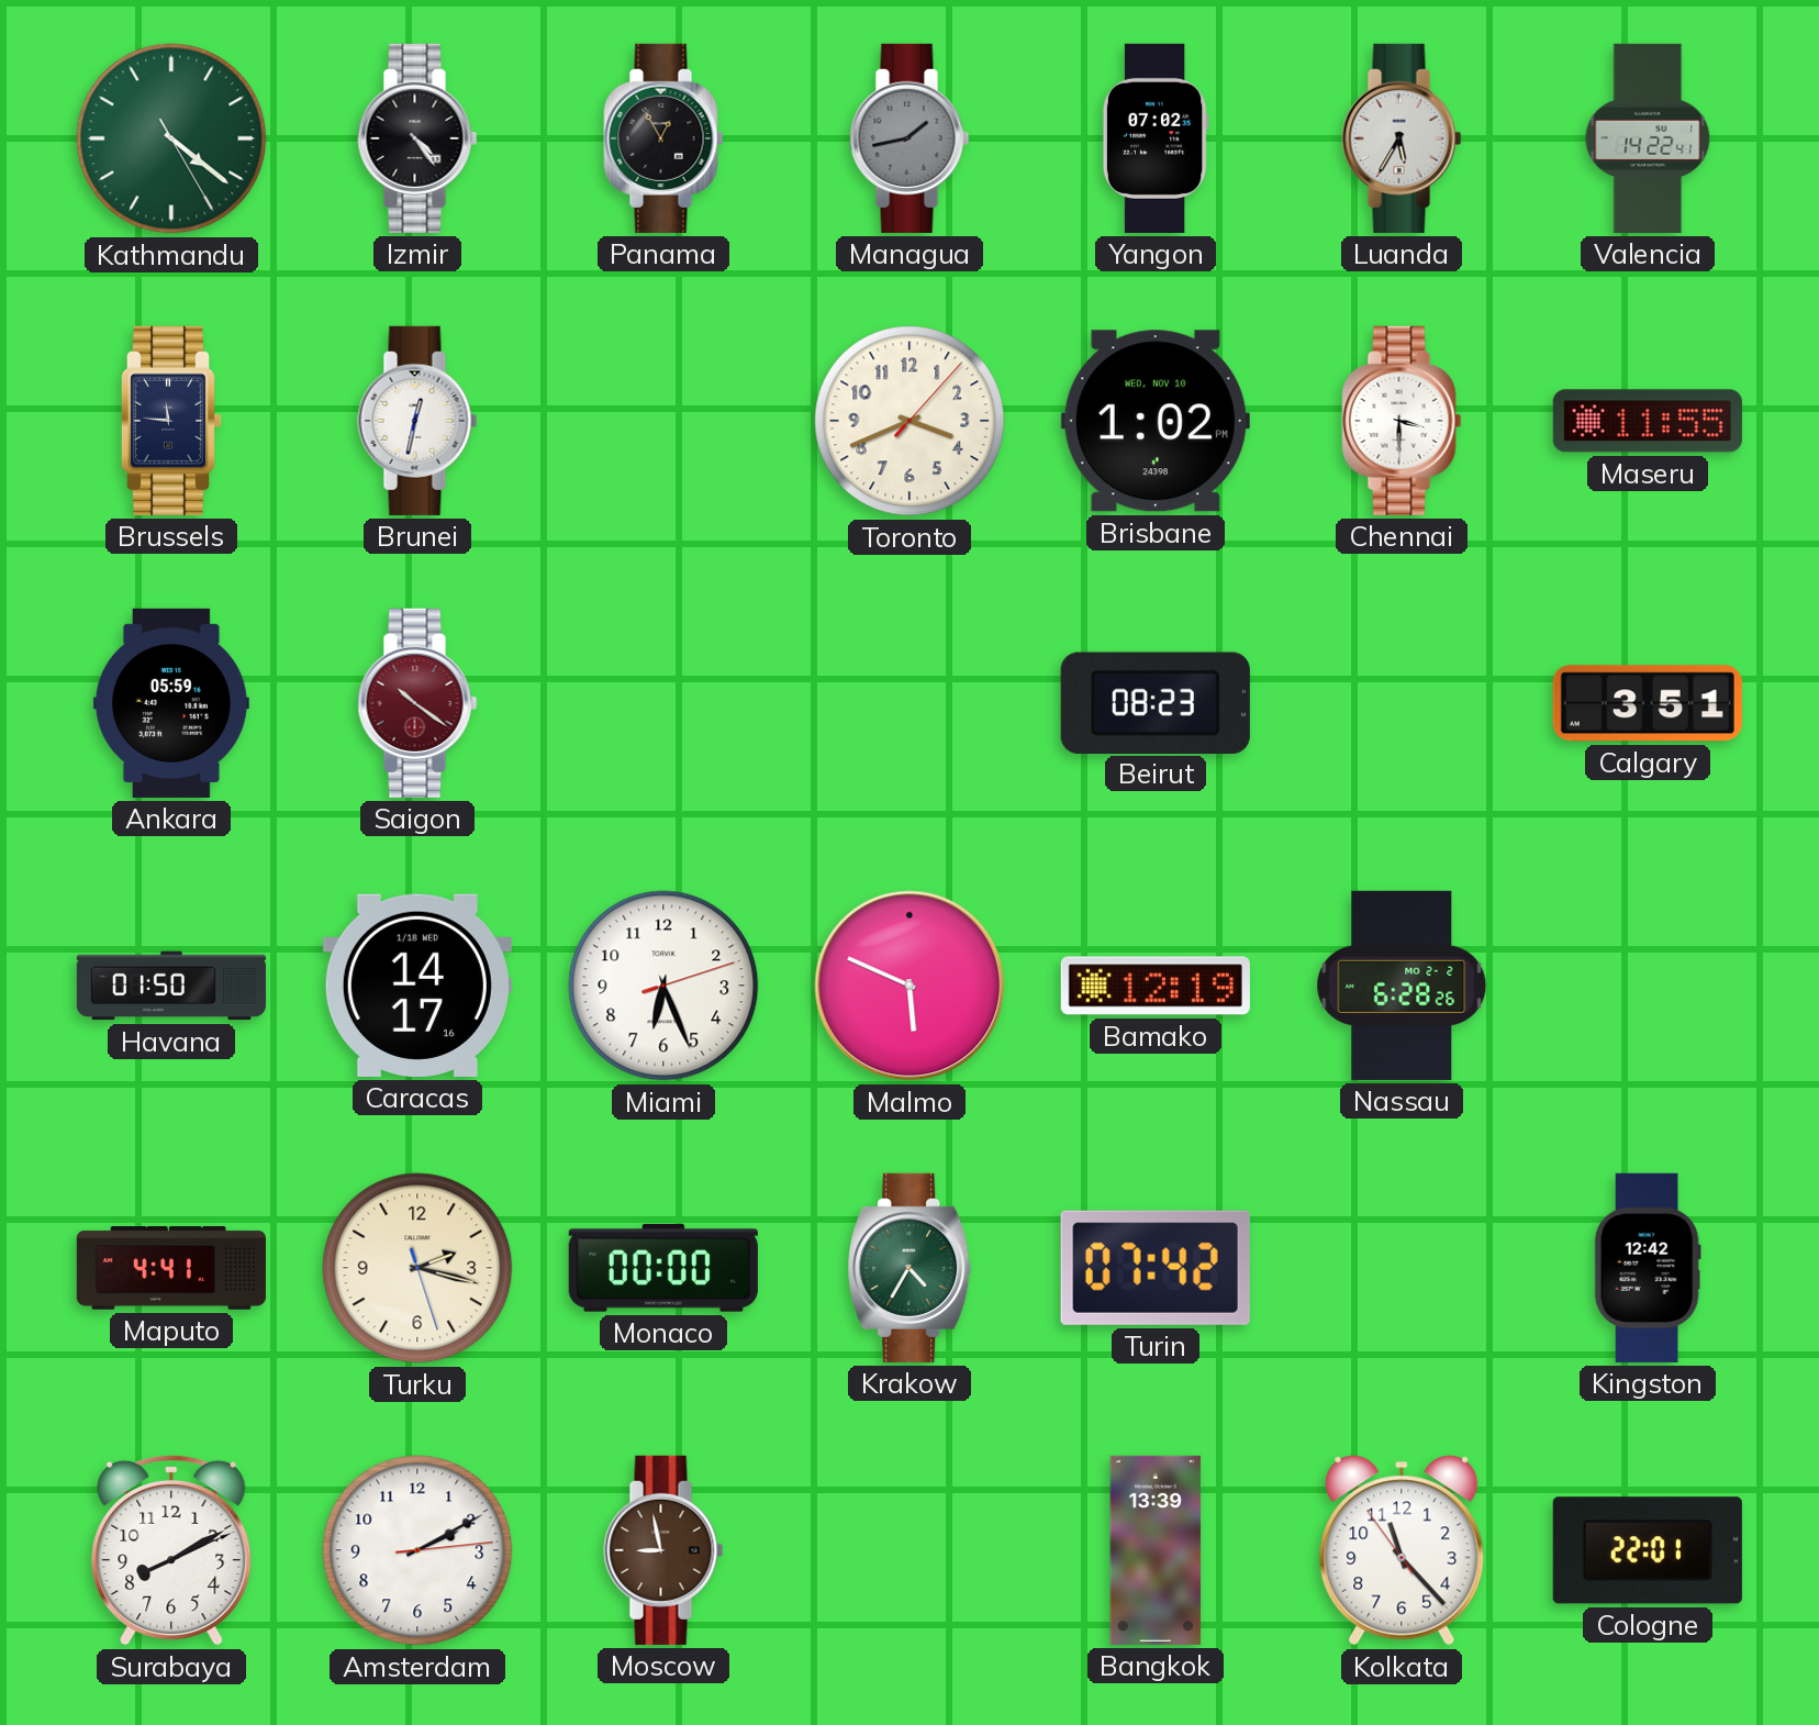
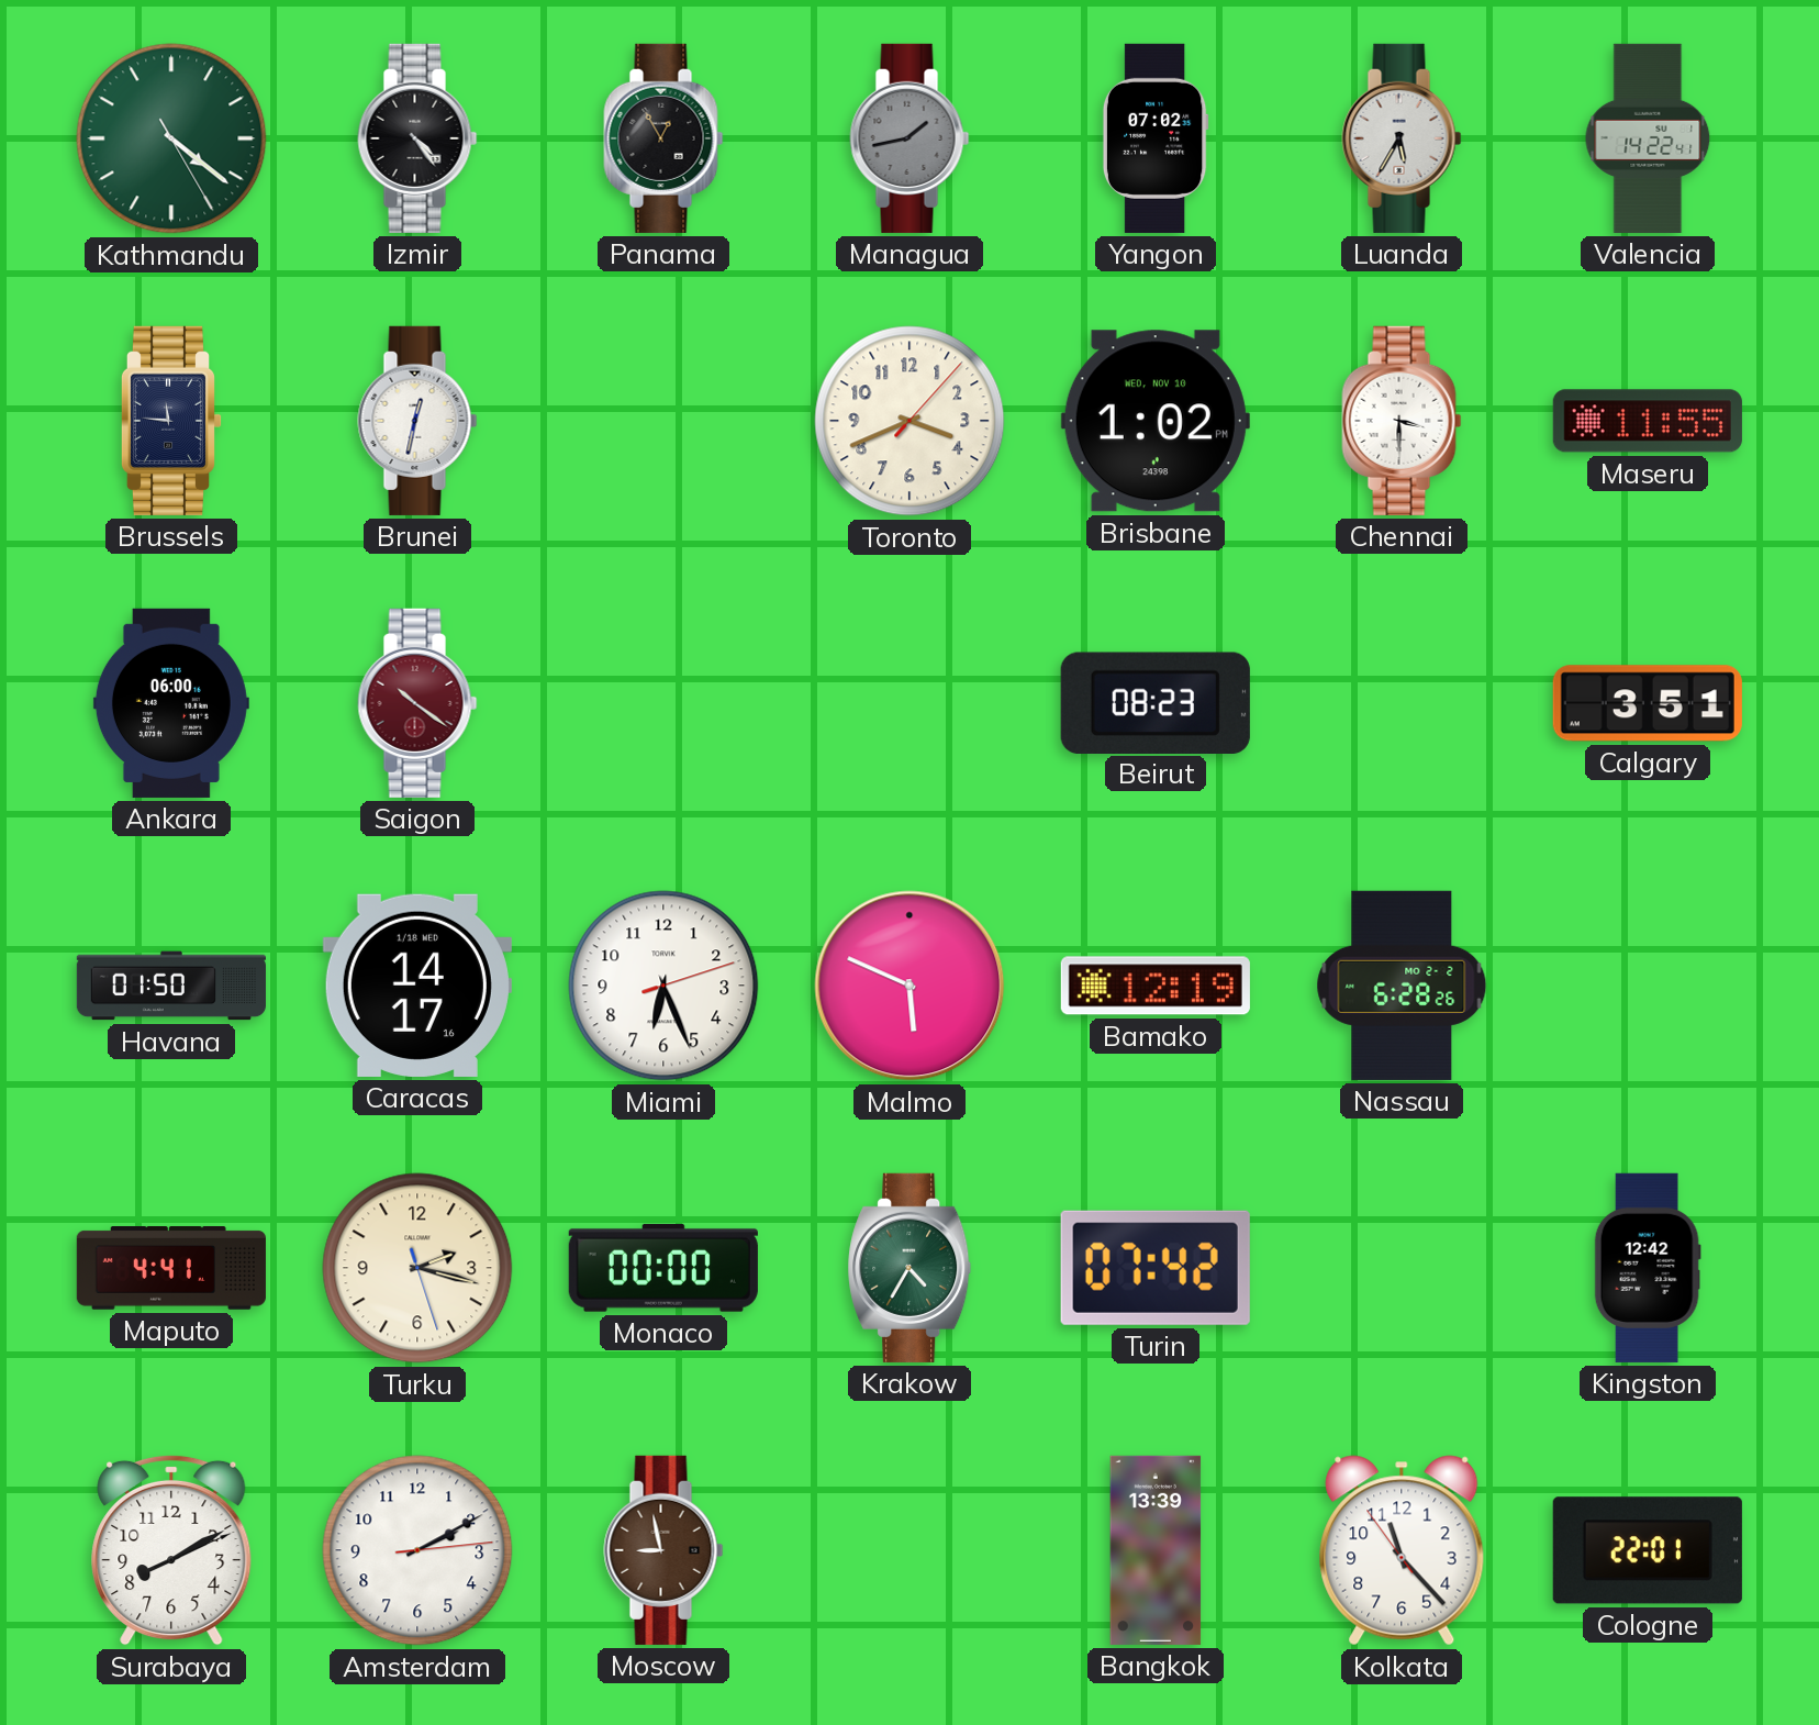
Ankara: 05:59 -> 06:00 (171, 703)
